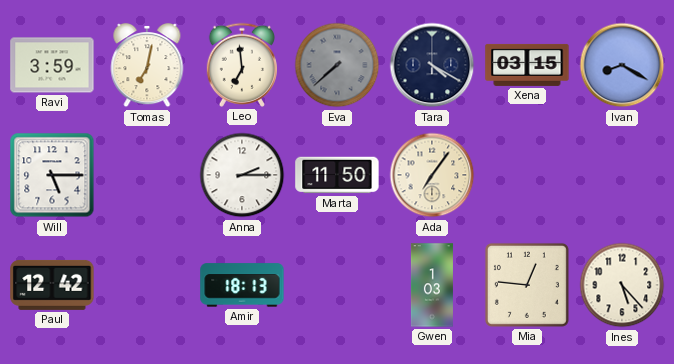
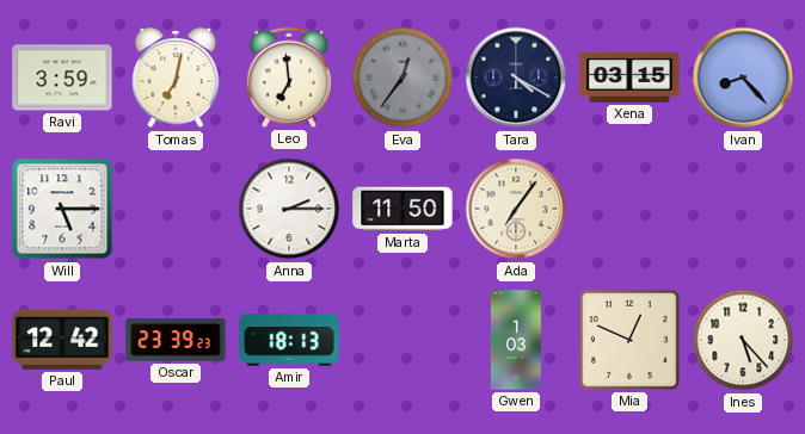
Eva: 7:38 -> 12:36 (402, 77)
Ivan: 8:20 -> 8:23 (743, 77)
Oscar: none -> 23:39 (176, 340)
Mia: 12:46 -> 12:49 (629, 340)
